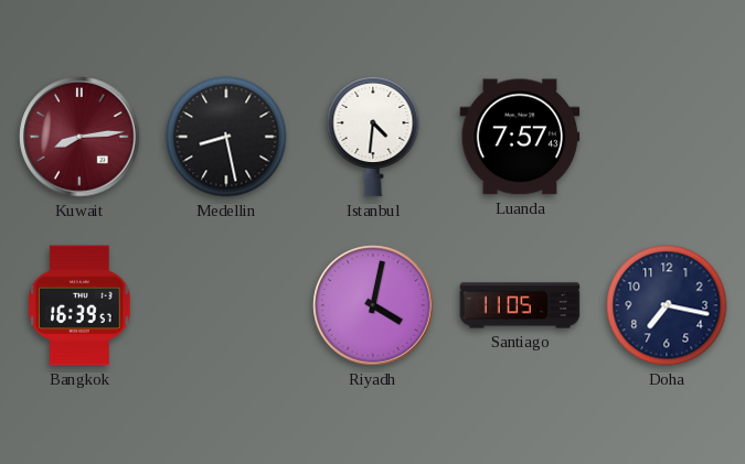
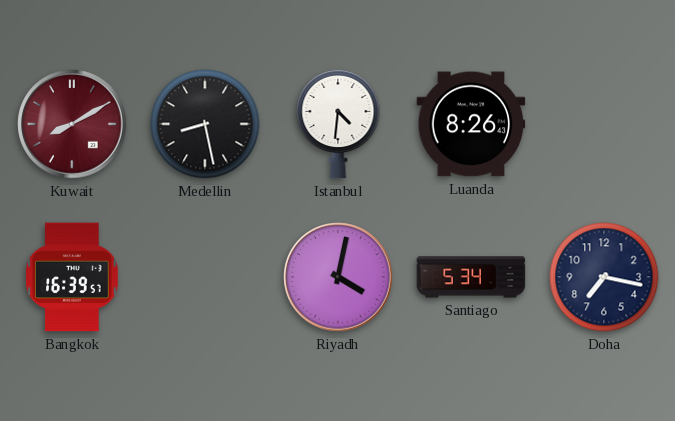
Kuwait: 8:14 -> 8:10 (72, 124)
Luanda: 7:57 -> 8:26 (471, 124)
Santiago: 11:05 -> 5:34 (471, 277)
